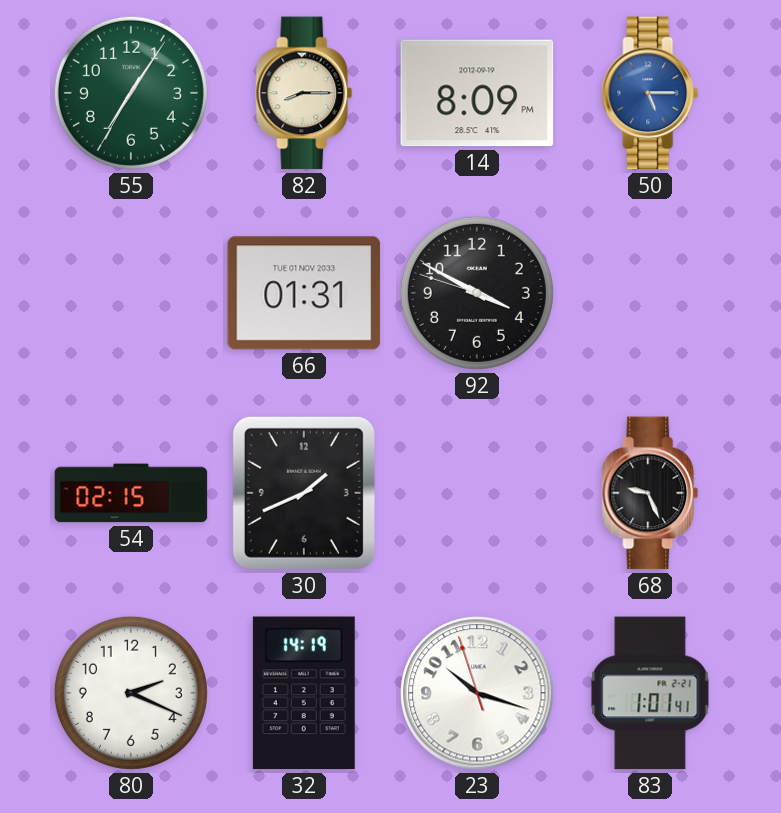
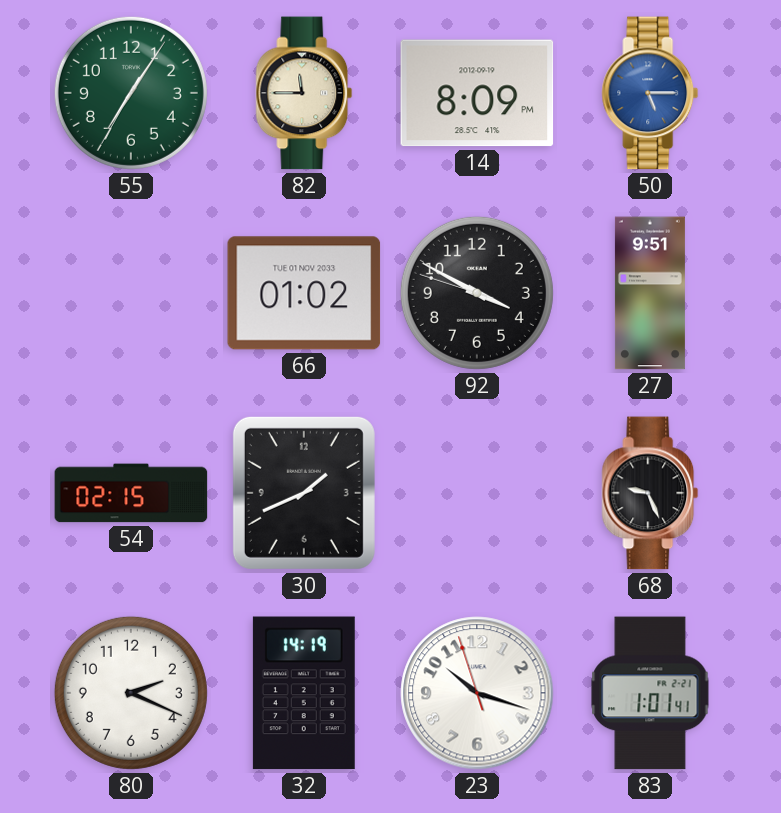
82: 8:15 -> 11:45 (304, 93)
66: 01:31 -> 01:02 (304, 293)
27: none -> 9:51 (650, 293)
